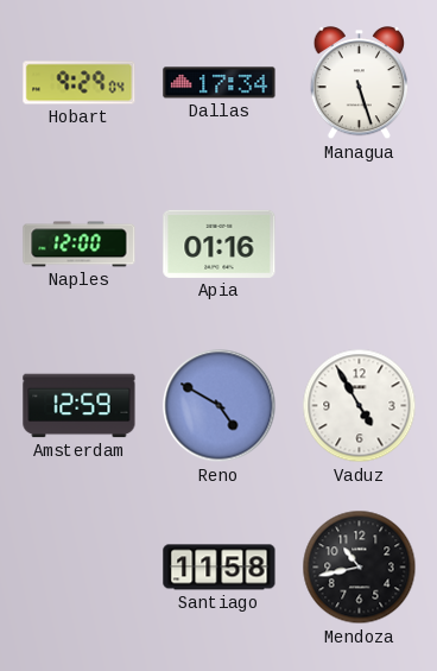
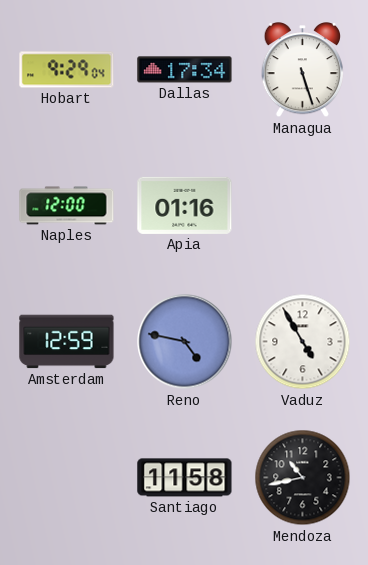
Reno: 4:50 -> 4:47 (185, 342)
